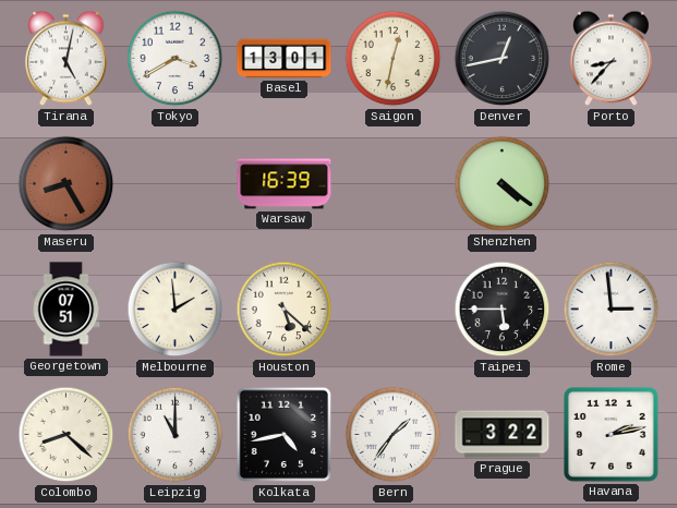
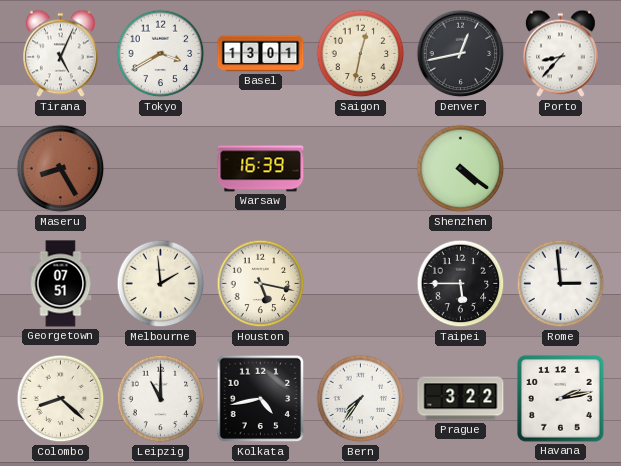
Tirana: 5:02 -> 5:04 (61, 54)
Houston: 5:22 -> 5:17 (261, 284)
Bern: 1:36 -> 7:36 (361, 399)
